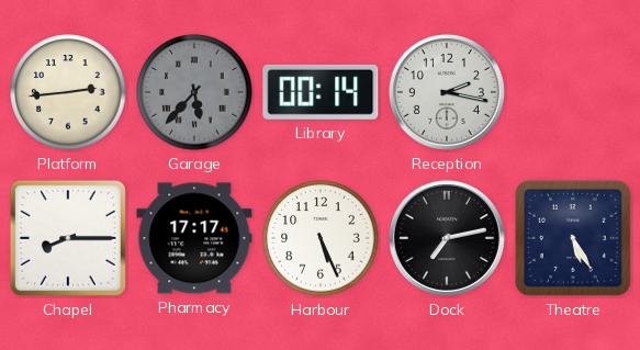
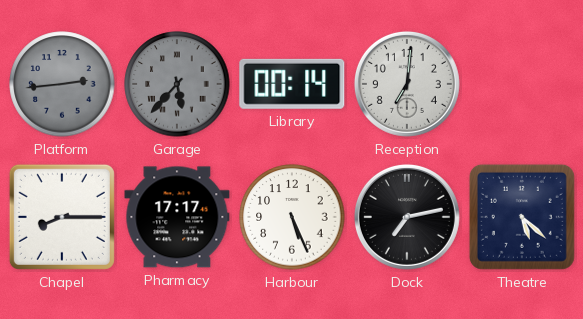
Platform dial: cream -> grey (62, 84)
Reception: 2:17 -> 7:01 (407, 84)
Theatre: 5:25 -> 5:22 (522, 217)
